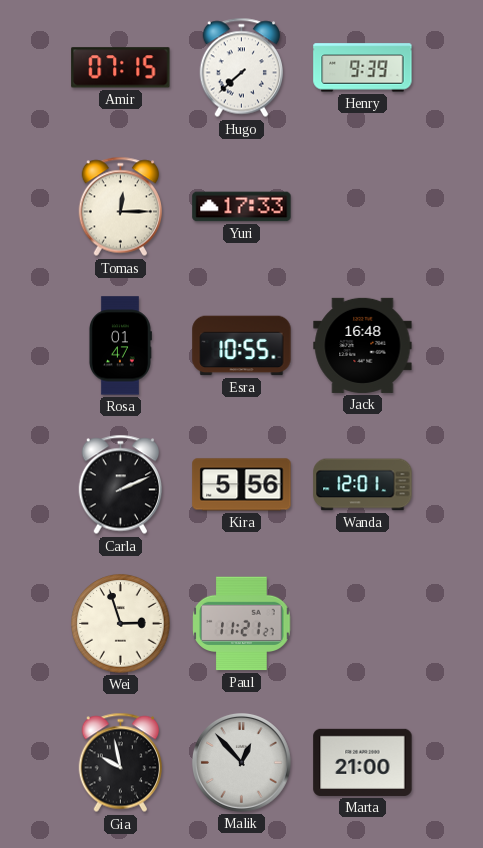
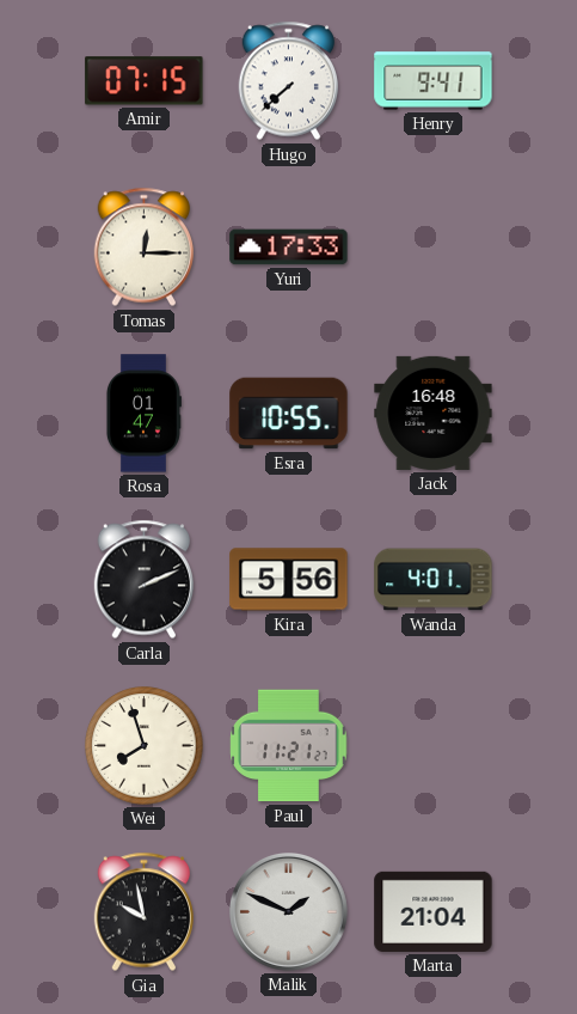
Henry: 9:39 -> 9:41 (434, 81)
Wanda: 12:01 -> 4:01 (434, 580)
Wei: 2:57 -> 7:57 (145, 746)
Malik: 12:53 -> 1:49 (289, 912)
Marta: 21:00 -> 21:04 (434, 911)
